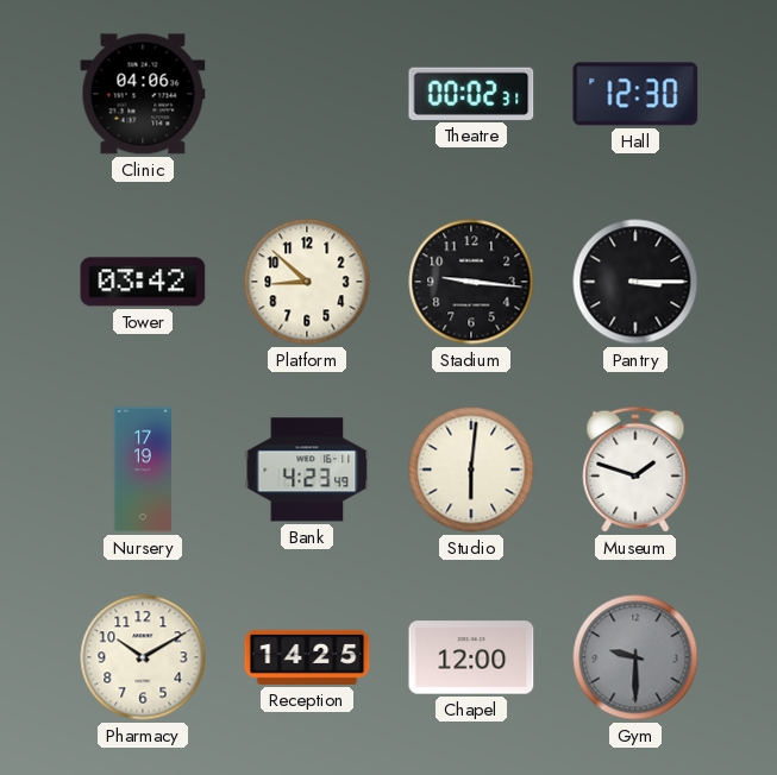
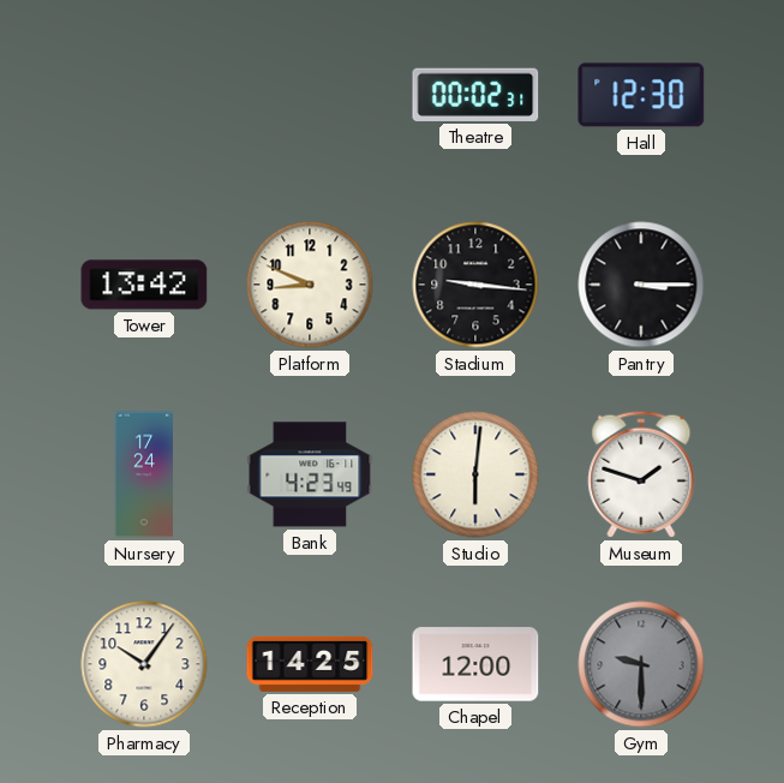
Clinic: 04:06 -> none (143, 94)
Tower: 03:42 -> 13:42 (144, 285)
Platform: 8:52 -> 8:49 (310, 285)
Nursery: 17:19 -> 17:24 (143, 474)
Pharmacy: 10:10 -> 10:06 (144, 664)
